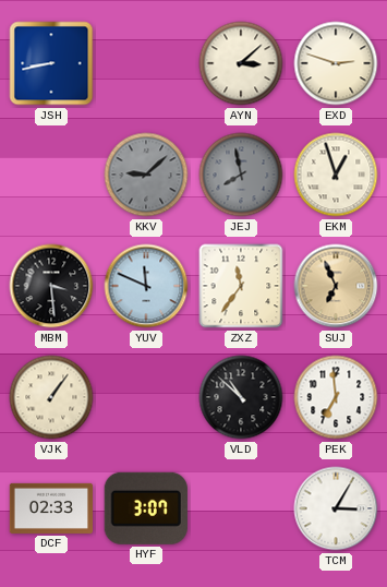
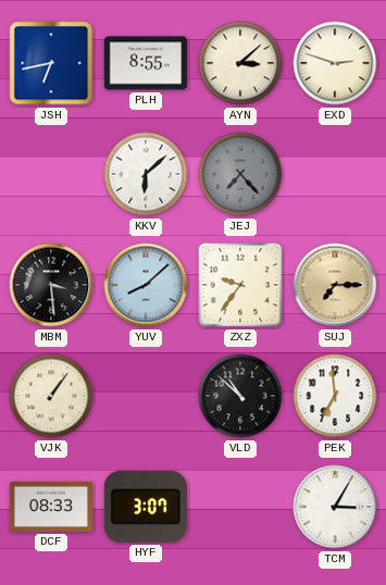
JSH: 8:43 -> 6:43 (51, 63)
PLH: none -> 8:55 (145, 63)
KKV: 9:08 -> 6:08 (146, 174)
KKV dial: grey -> white (146, 174)
JEJ: 7:58 -> 7:23 (240, 174)
EKM: 12:57 -> none (336, 175)
YUV: 11:49 -> 8:08 (146, 285)
ZXZ: 11:36 -> 9:36 (240, 285)
SUJ: 6:56 -> 7:15 (335, 285)
DCF: 02:33 -> 08:33 (51, 507)
